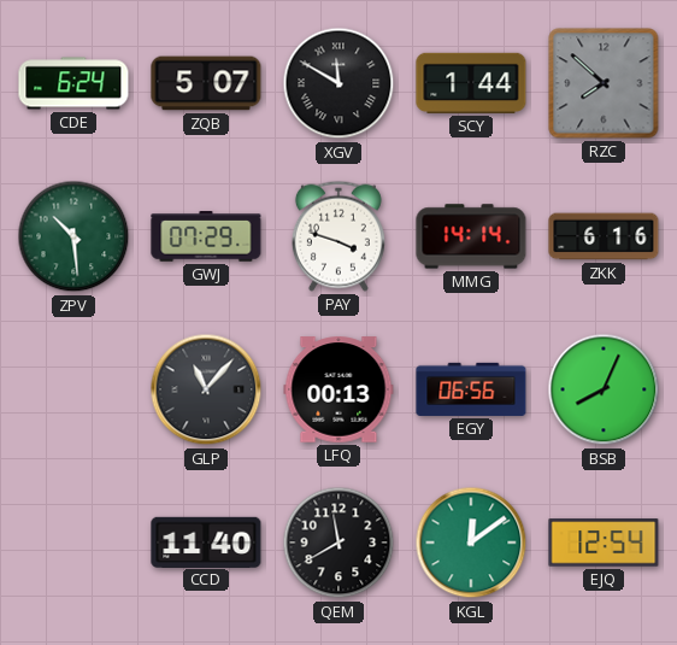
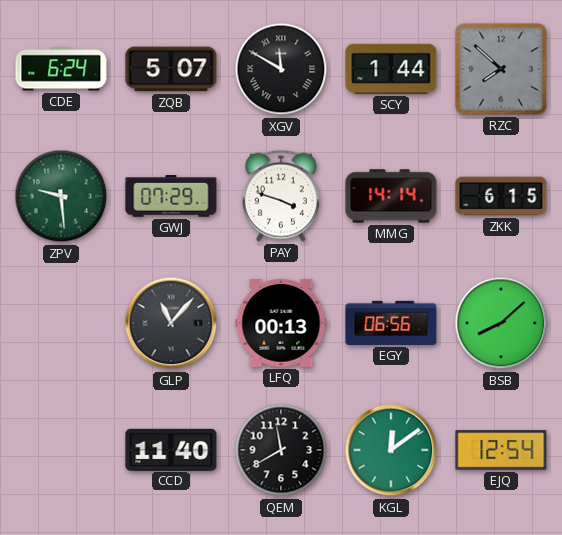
ZPV: 10:29 -> 9:29 (61, 196)
ZKK: 6:16 -> 6:15 (501, 196)
BSB: 8:04 -> 8:08 (501, 323)
